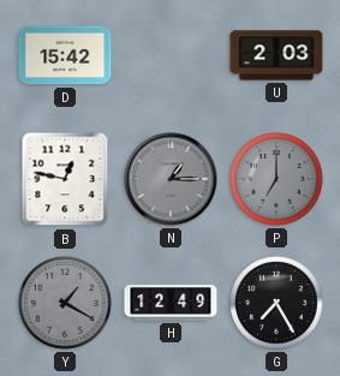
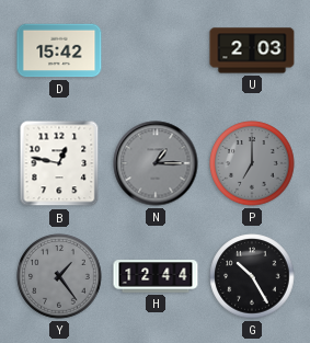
Y: 1:20 -> 1:24 (59, 276)
H: 12:49 -> 12:44 (156, 276)
G: 7:25 -> 10:25 (252, 276)
